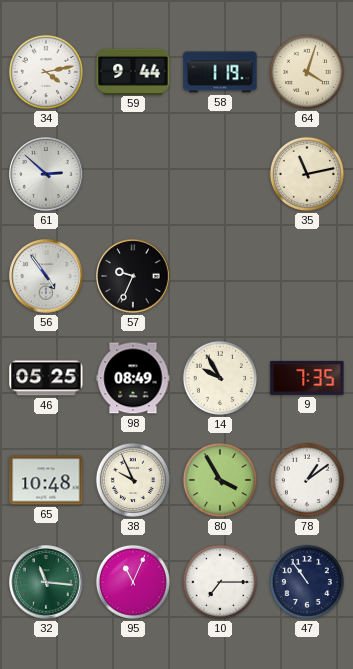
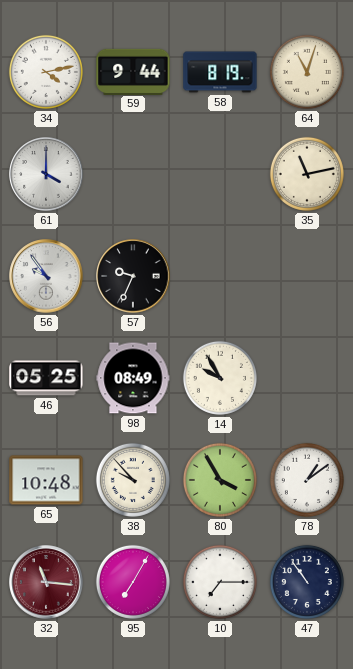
58: 1:19 -> 8:19 (220, 72)
64: 4:03 -> 11:03 (307, 72)
61: 2:52 -> 4:00 (46, 174)
56: 4:54 -> 9:54 (46, 276)
9: 7:35 -> none (307, 378)
38: 9:56 -> 9:53 (133, 480)
32 dial: green -> burgundy (46, 582)
95: 11:04 -> 7:05 (133, 582)
